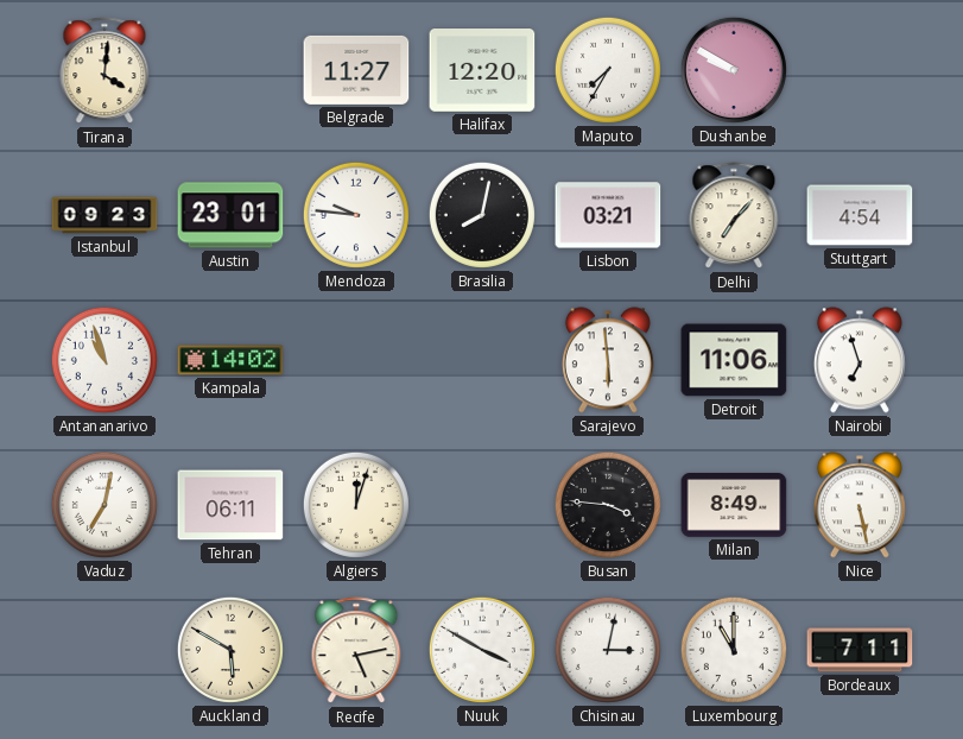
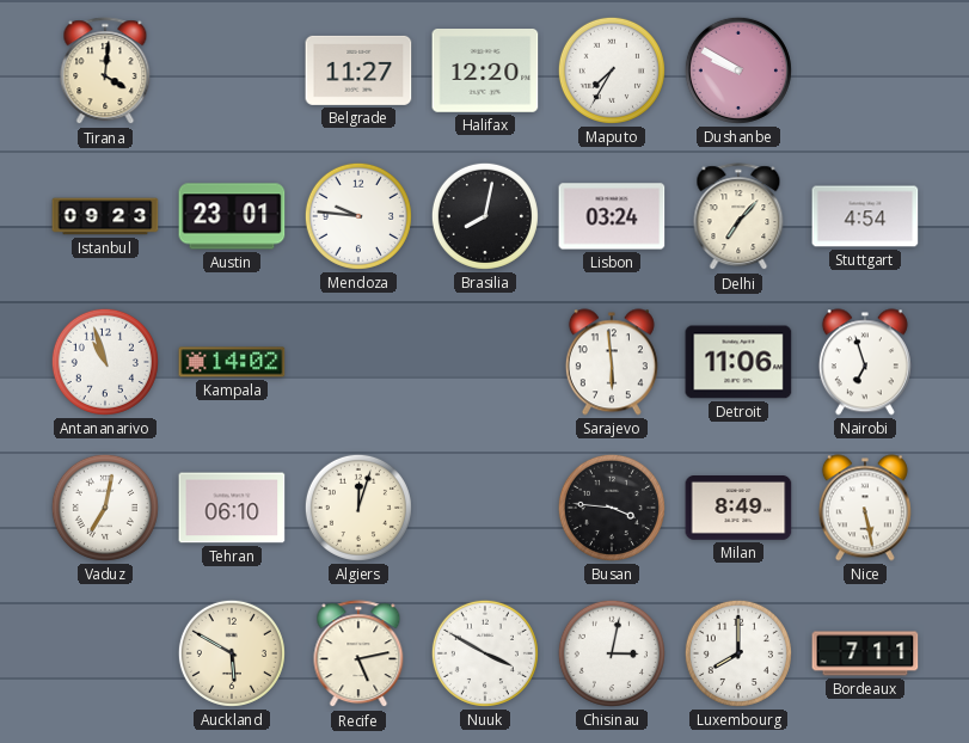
Lisbon: 03:21 -> 03:24 (612, 216)
Tehran: 06:11 -> 06:10 (232, 508)
Luxembourg: 11:00 -> 8:00 (738, 653)
